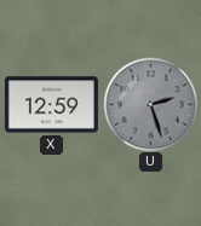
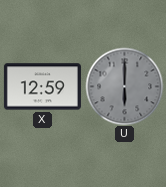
U: 2:27 -> 6:00 (124, 86)
